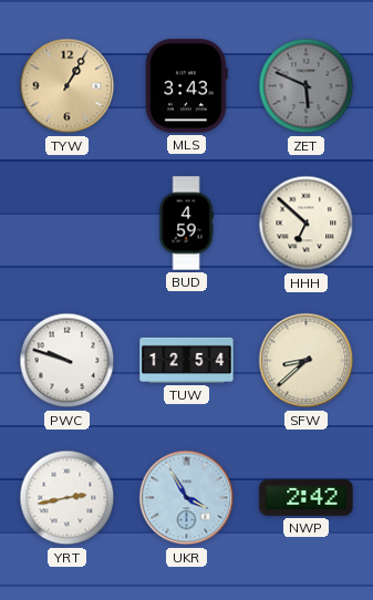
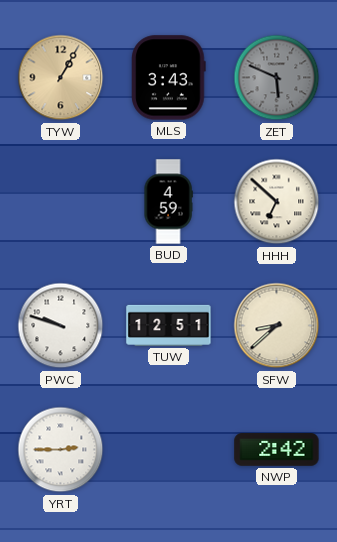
TUW: 12:54 -> 12:51 (169, 325)
YRT: 2:43 -> 2:45 (61, 450)
UKR: 3:55 -> none (187, 498)
